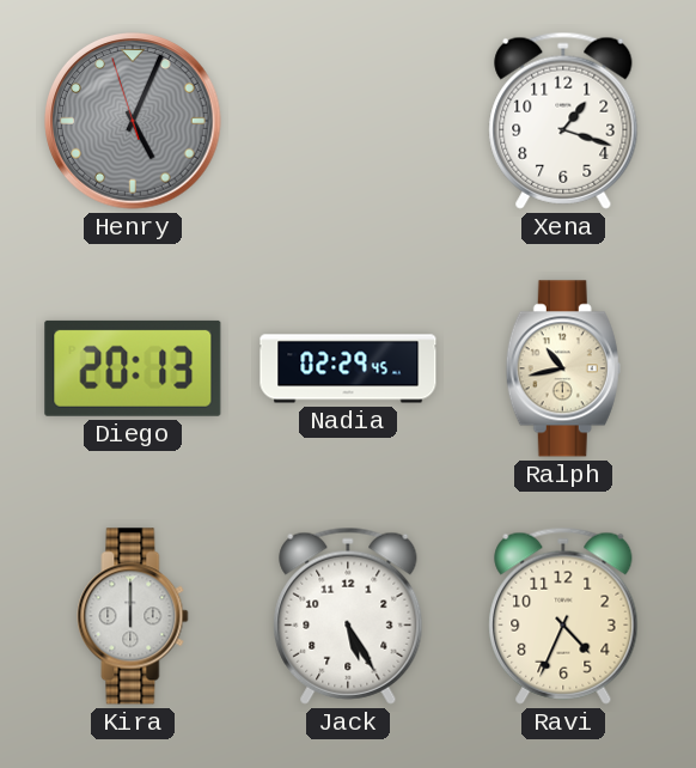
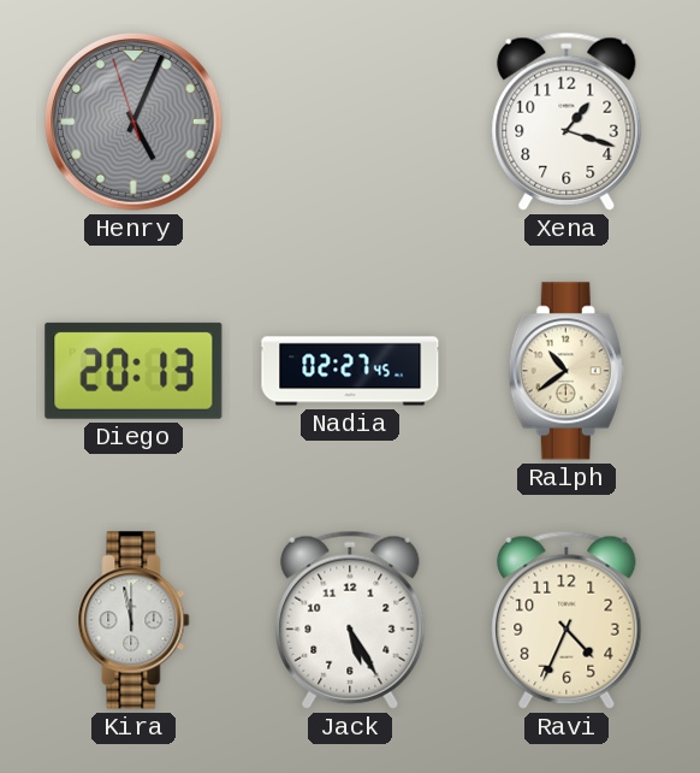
Nadia: 02:29 -> 02:27 (350, 371)
Ralph: 10:43 -> 10:39 (566, 371)
Kira: 12:00 -> 11:58 (134, 620)
